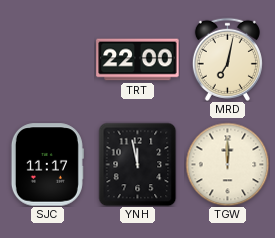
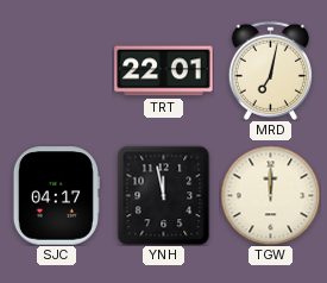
TRT: 22:00 -> 22:01 (164, 71)
SJC: 11:17 -> 04:17 (56, 196)
